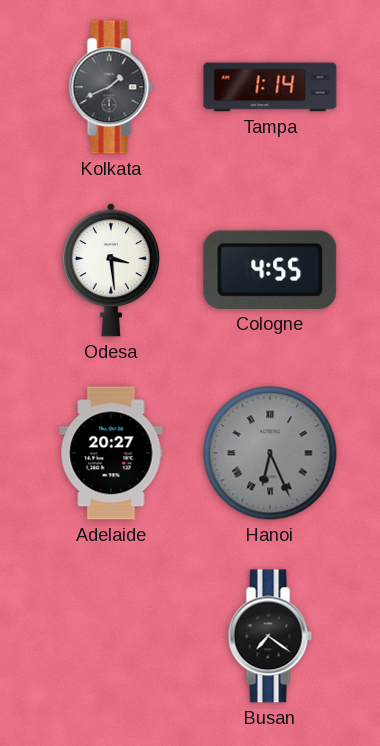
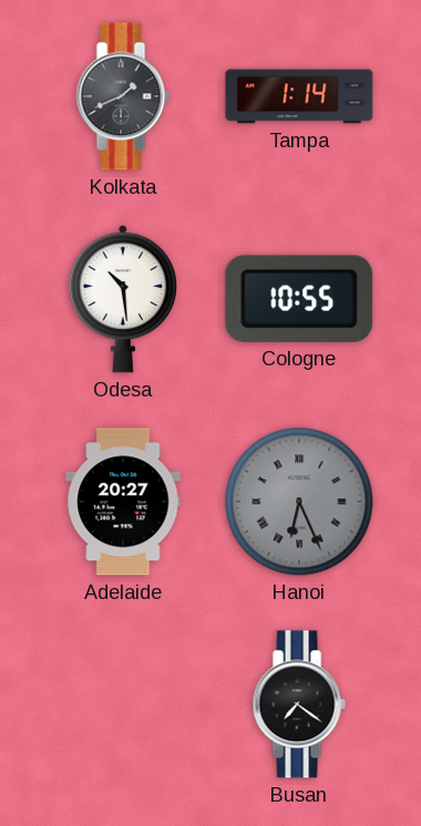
Odesa: 3:29 -> 10:29 (123, 299)
Cologne: 4:55 -> 10:55 (299, 299)
